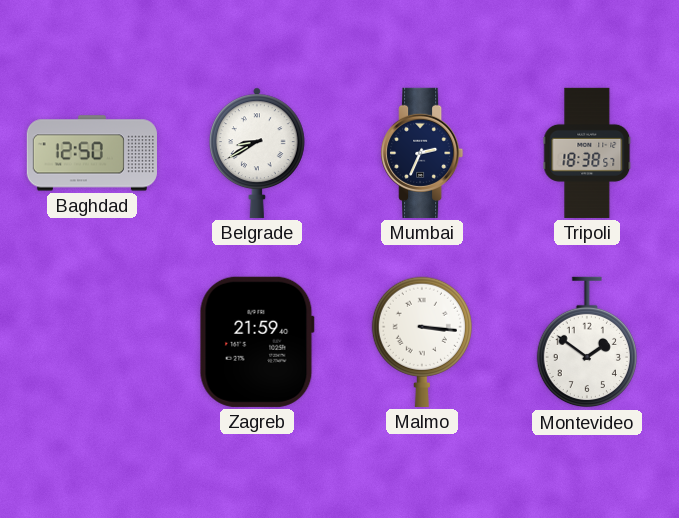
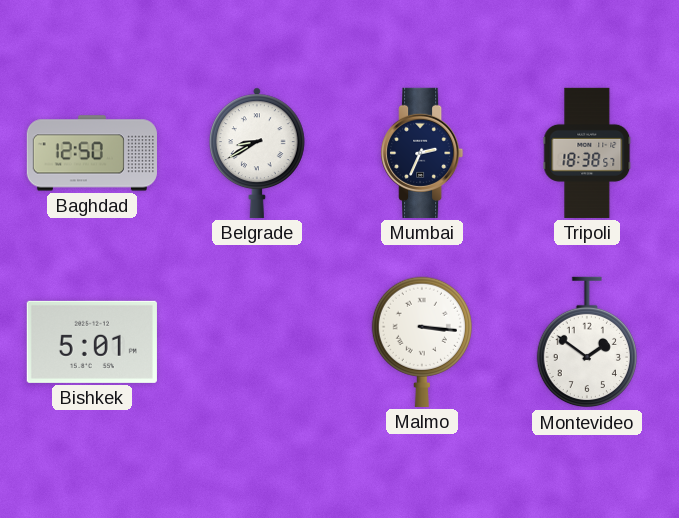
Bishkek: none -> 5:01 (92, 342)
Zagreb: 21:59 -> none (257, 342)
